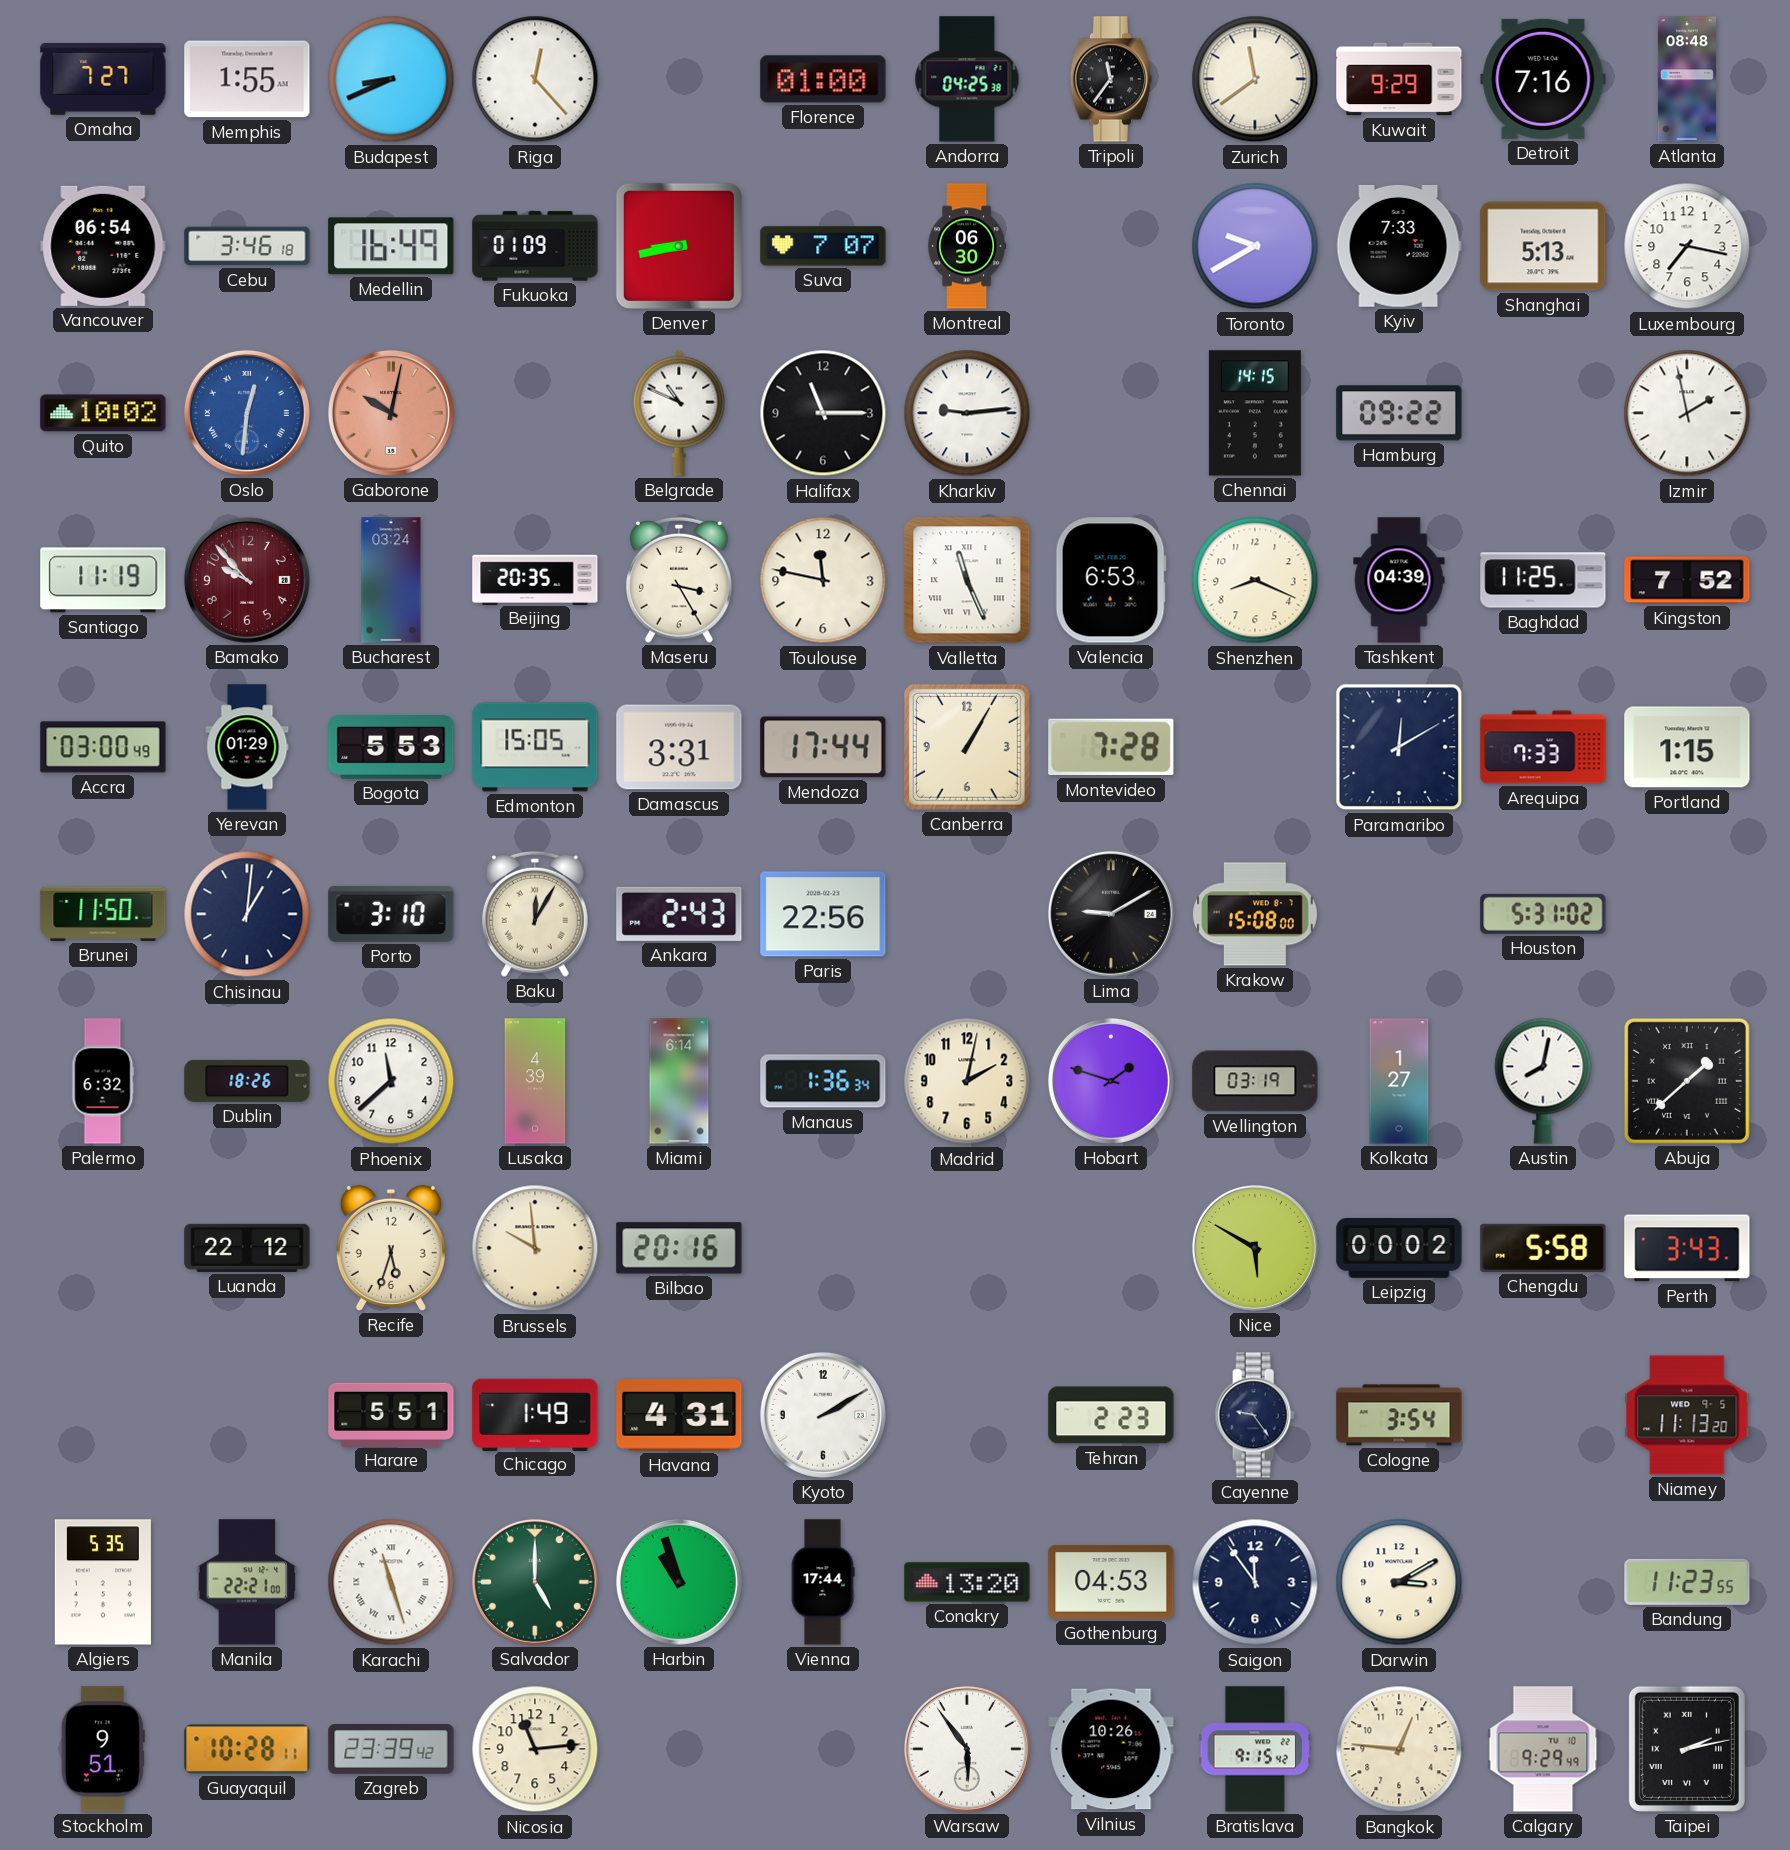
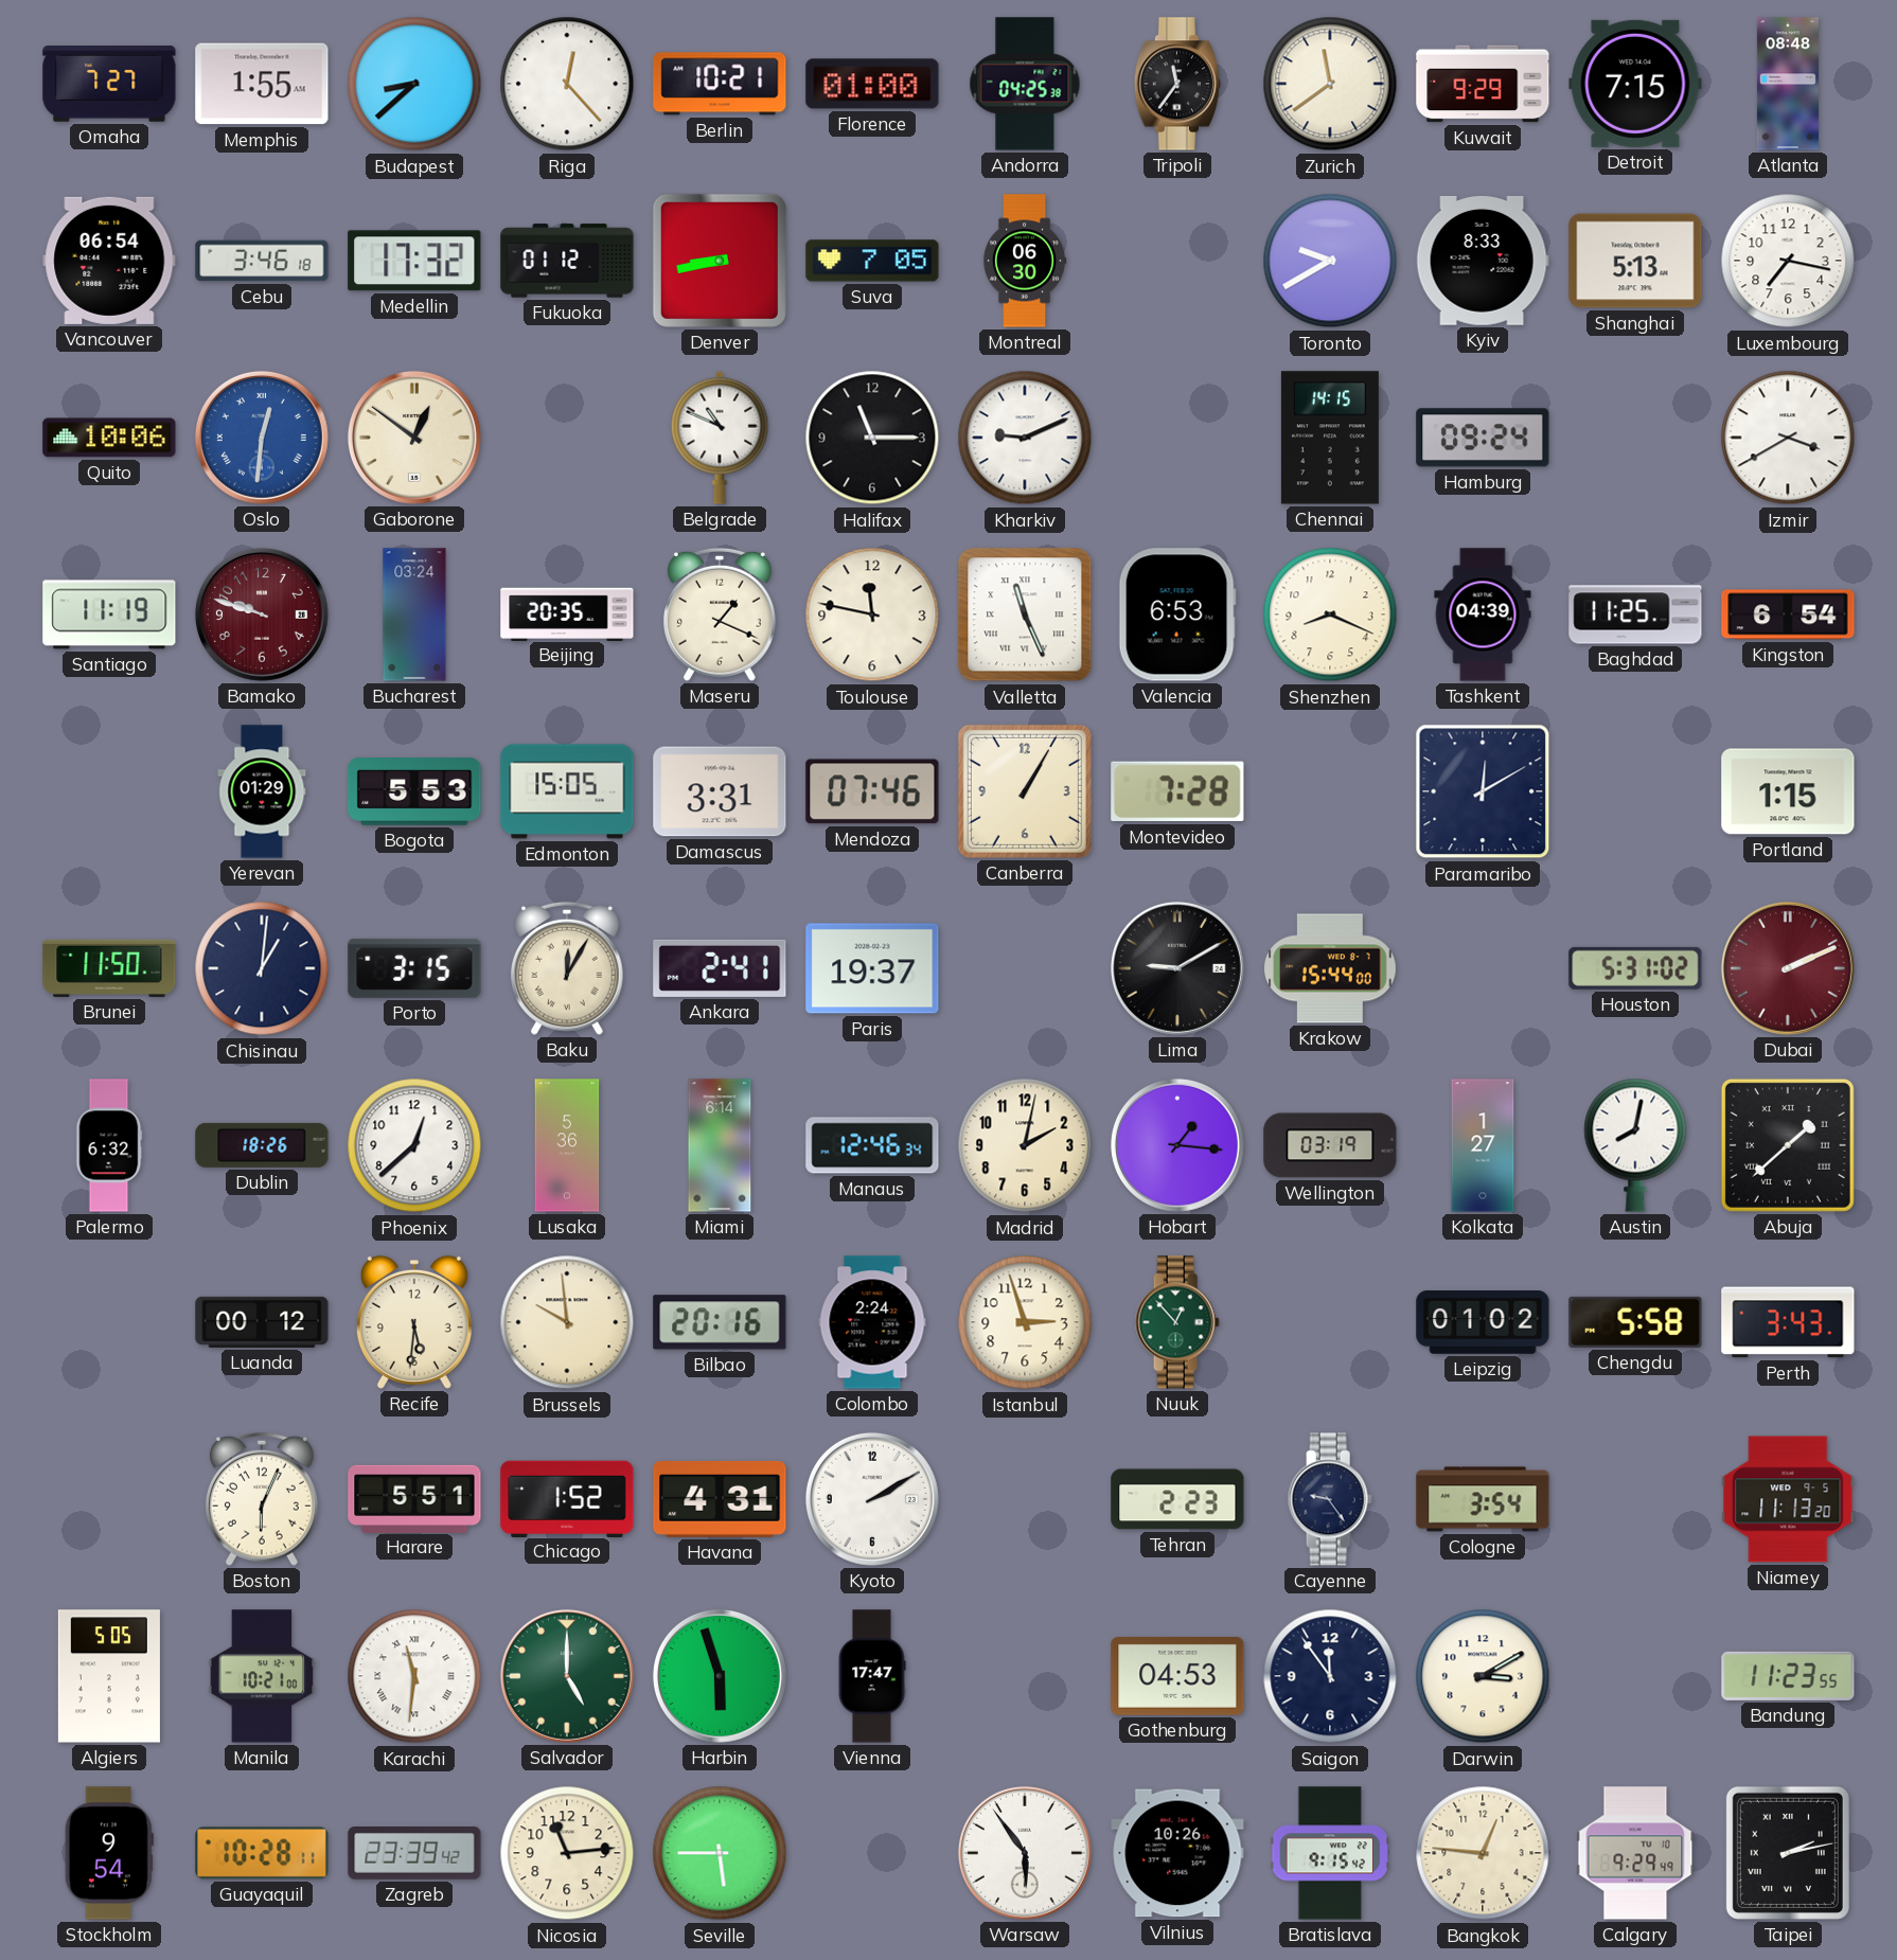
Budapest: 8:41 -> 8:38 (414, 84)
Berlin: none -> 10:21 (720, 84)
Detroit: 7:16 -> 7:15 (1635, 84)
Medellin: 16:49 -> 17:32 (414, 261)
Fukuoka: 01:09 -> 01:12 (567, 261)
Suva: 7:07 -> 7:05 (872, 261)
Kyiv: 7:33 -> 8:33 (1483, 261)
Quito: 10:02 -> 10:06 (109, 438)
Gaborone: 10:02 -> 12:51 (414, 438)
Gaborone dial: salmon -> cream (414, 438)
Kharkiv: 9:14 -> 9:11 (1025, 438)
Hamburg: 09:22 -> 09:24 (1483, 438)
Izmir: 1:58 -> 3:40 (1788, 438)
Bamako: 9:53 -> 9:48 (262, 614)
Maseru: 3:25 -> 1:19 (721, 614)
Kingston: 7:52 -> 6:54 (1788, 614)
Accra: 03:00 -> none (103, 747)
Mendoza: 17:44 -> 07:46 (872, 791)
Arequipa: 7:33 -> none (1543, 747)
Porto: 3:10 -> 3:15 (414, 968)
Ankara: 2:43 -> 2:41 (720, 968)
Paris: 22:56 -> 19:37 (872, 968)
Krakow: 15:08 -> 15:44 (1330, 968)
Dubai: none -> 2:11 (1788, 968)
Phoenix: 11:38 -> 12:38 (414, 1145)
Lusaka: 4:39 -> 5:36 (567, 1145)
Manaus: 1:36 -> 12:46 (872, 1145)
Hobart: 1:48 -> 1:16 (1177, 1145)
Luanda: 22:12 -> 00:12 (262, 1322)
Recife: 5:33 -> 5:31 (414, 1322)
Colombo: none -> 2:24 (872, 1322)
Istanbul: none -> 2:57 (1025, 1322)
Nuuk: none -> 12:53 (1177, 1322)
Nice: 5:50 -> none (1255, 1248)
Leipzig: 00:02 -> 01:02 (1483, 1323)
Boston: none -> 6:04 (263, 1499)
Chicago: 1:49 -> 1:52 (567, 1498)
Algiers: 5:35 -> 5:05 (109, 1676)
Manila: 22:21 -> 10:21 (262, 1676)
Karachi: 11:27 -> 11:31 (414, 1676)
Harbin: 10:57 -> 5:57 (720, 1676)
Vienna: 17:44 -> 17:47 (872, 1676)
Conakry: 13:20 -> none (967, 1582)
Stockholm: 9:51 -> 9:54 (109, 1853)
Seville: none -> 5:45 (720, 1853)
